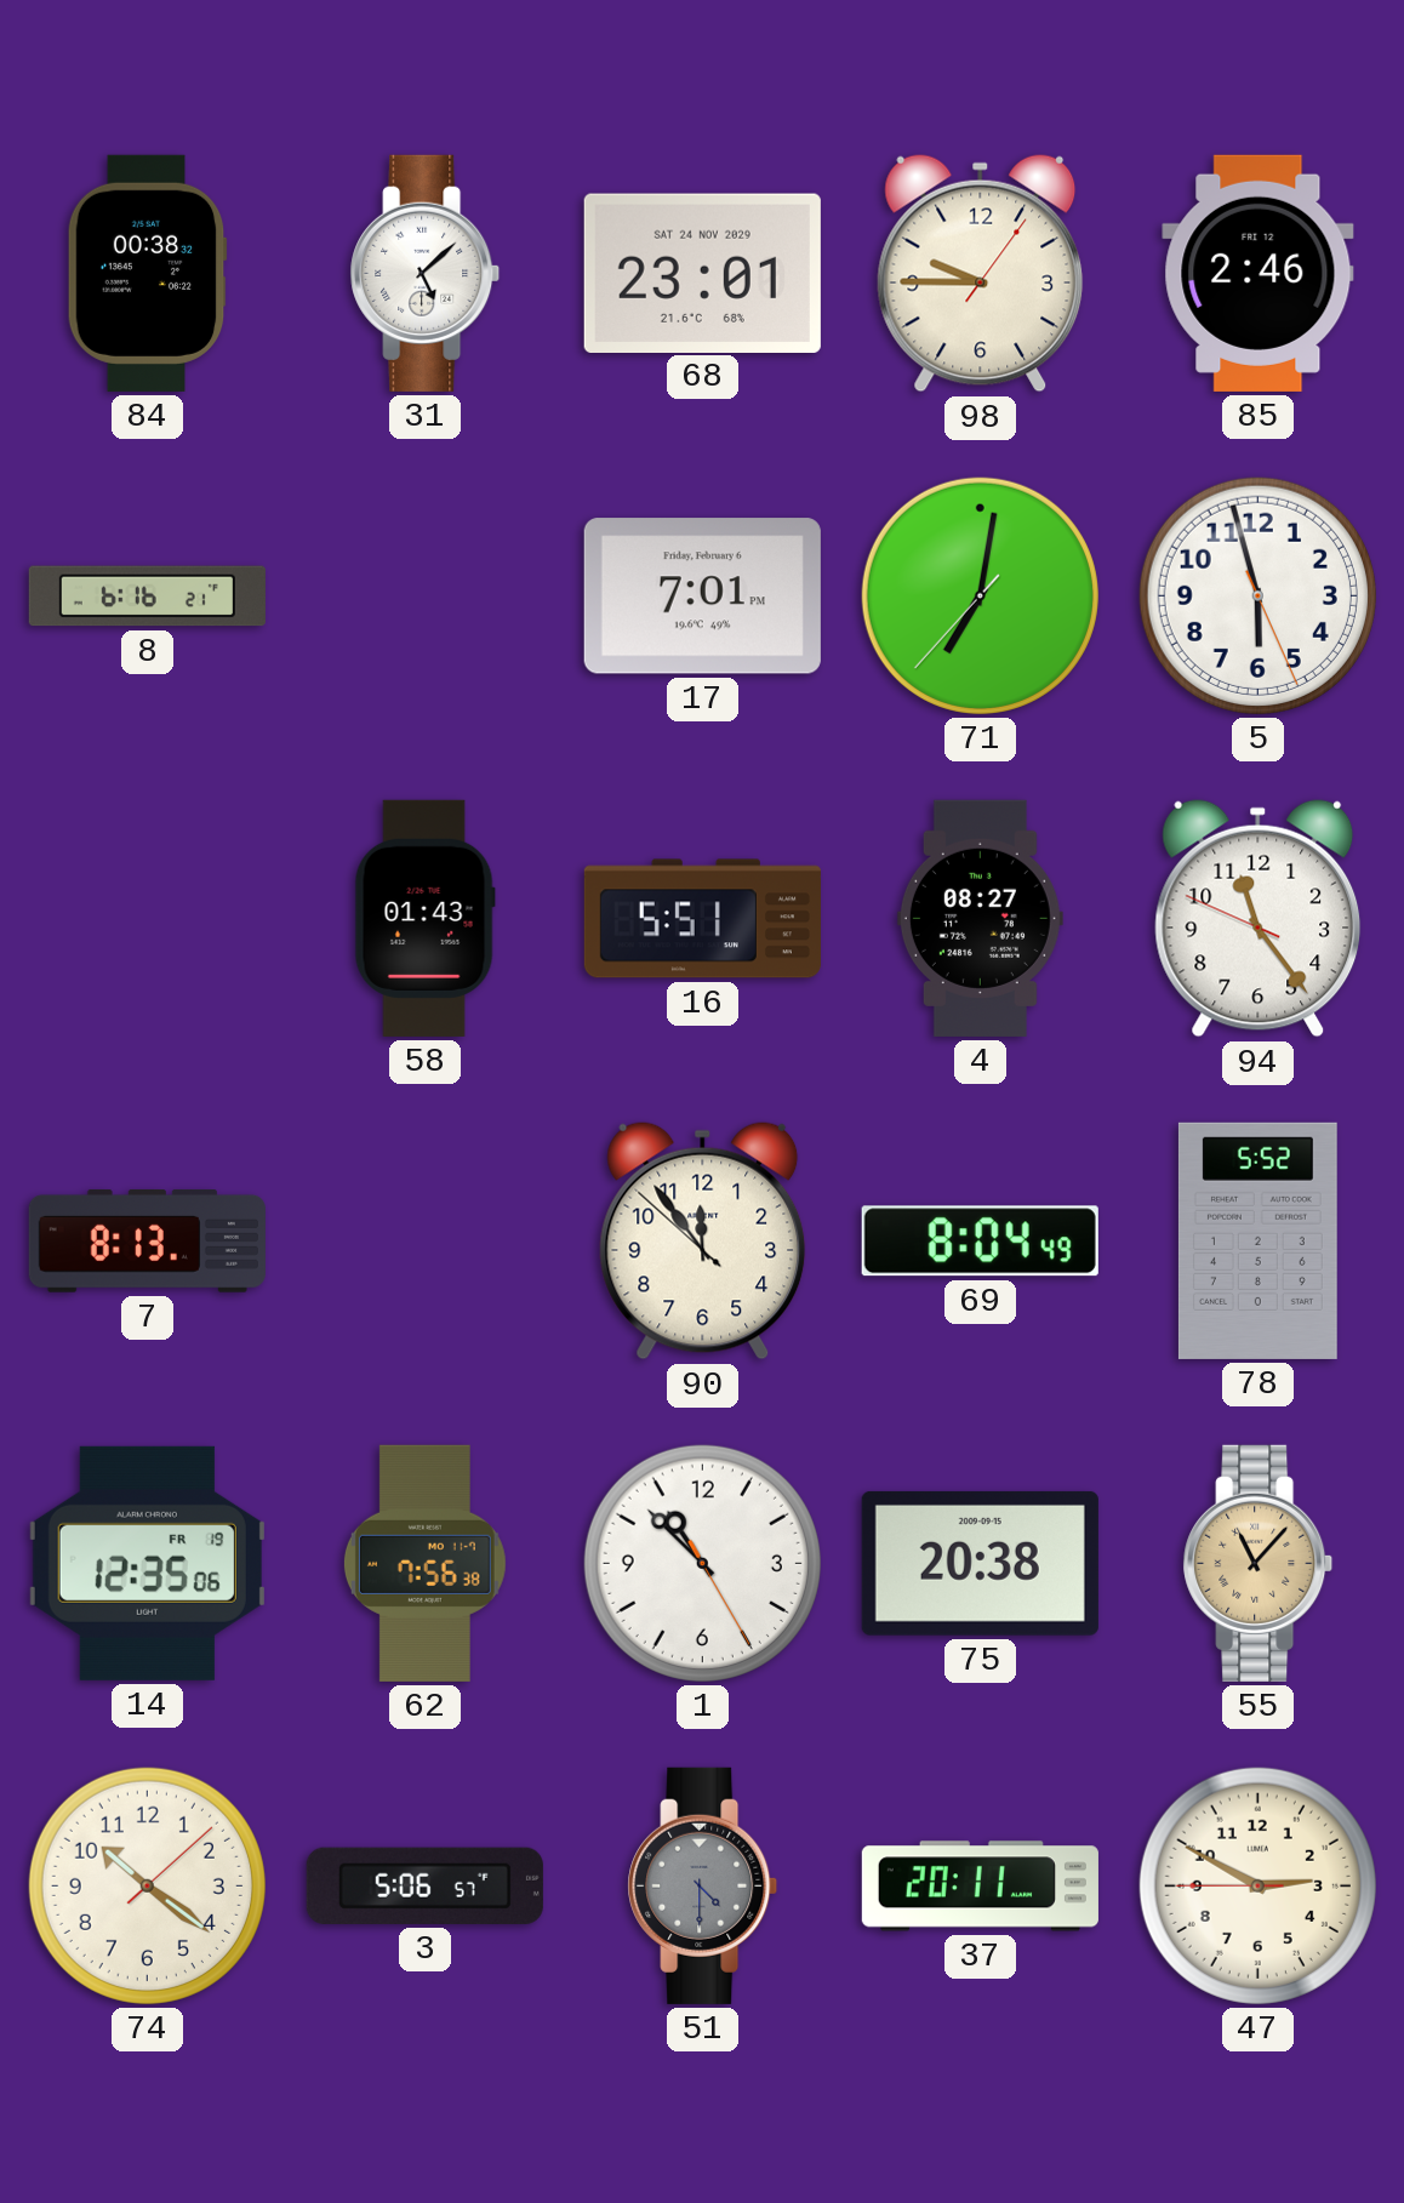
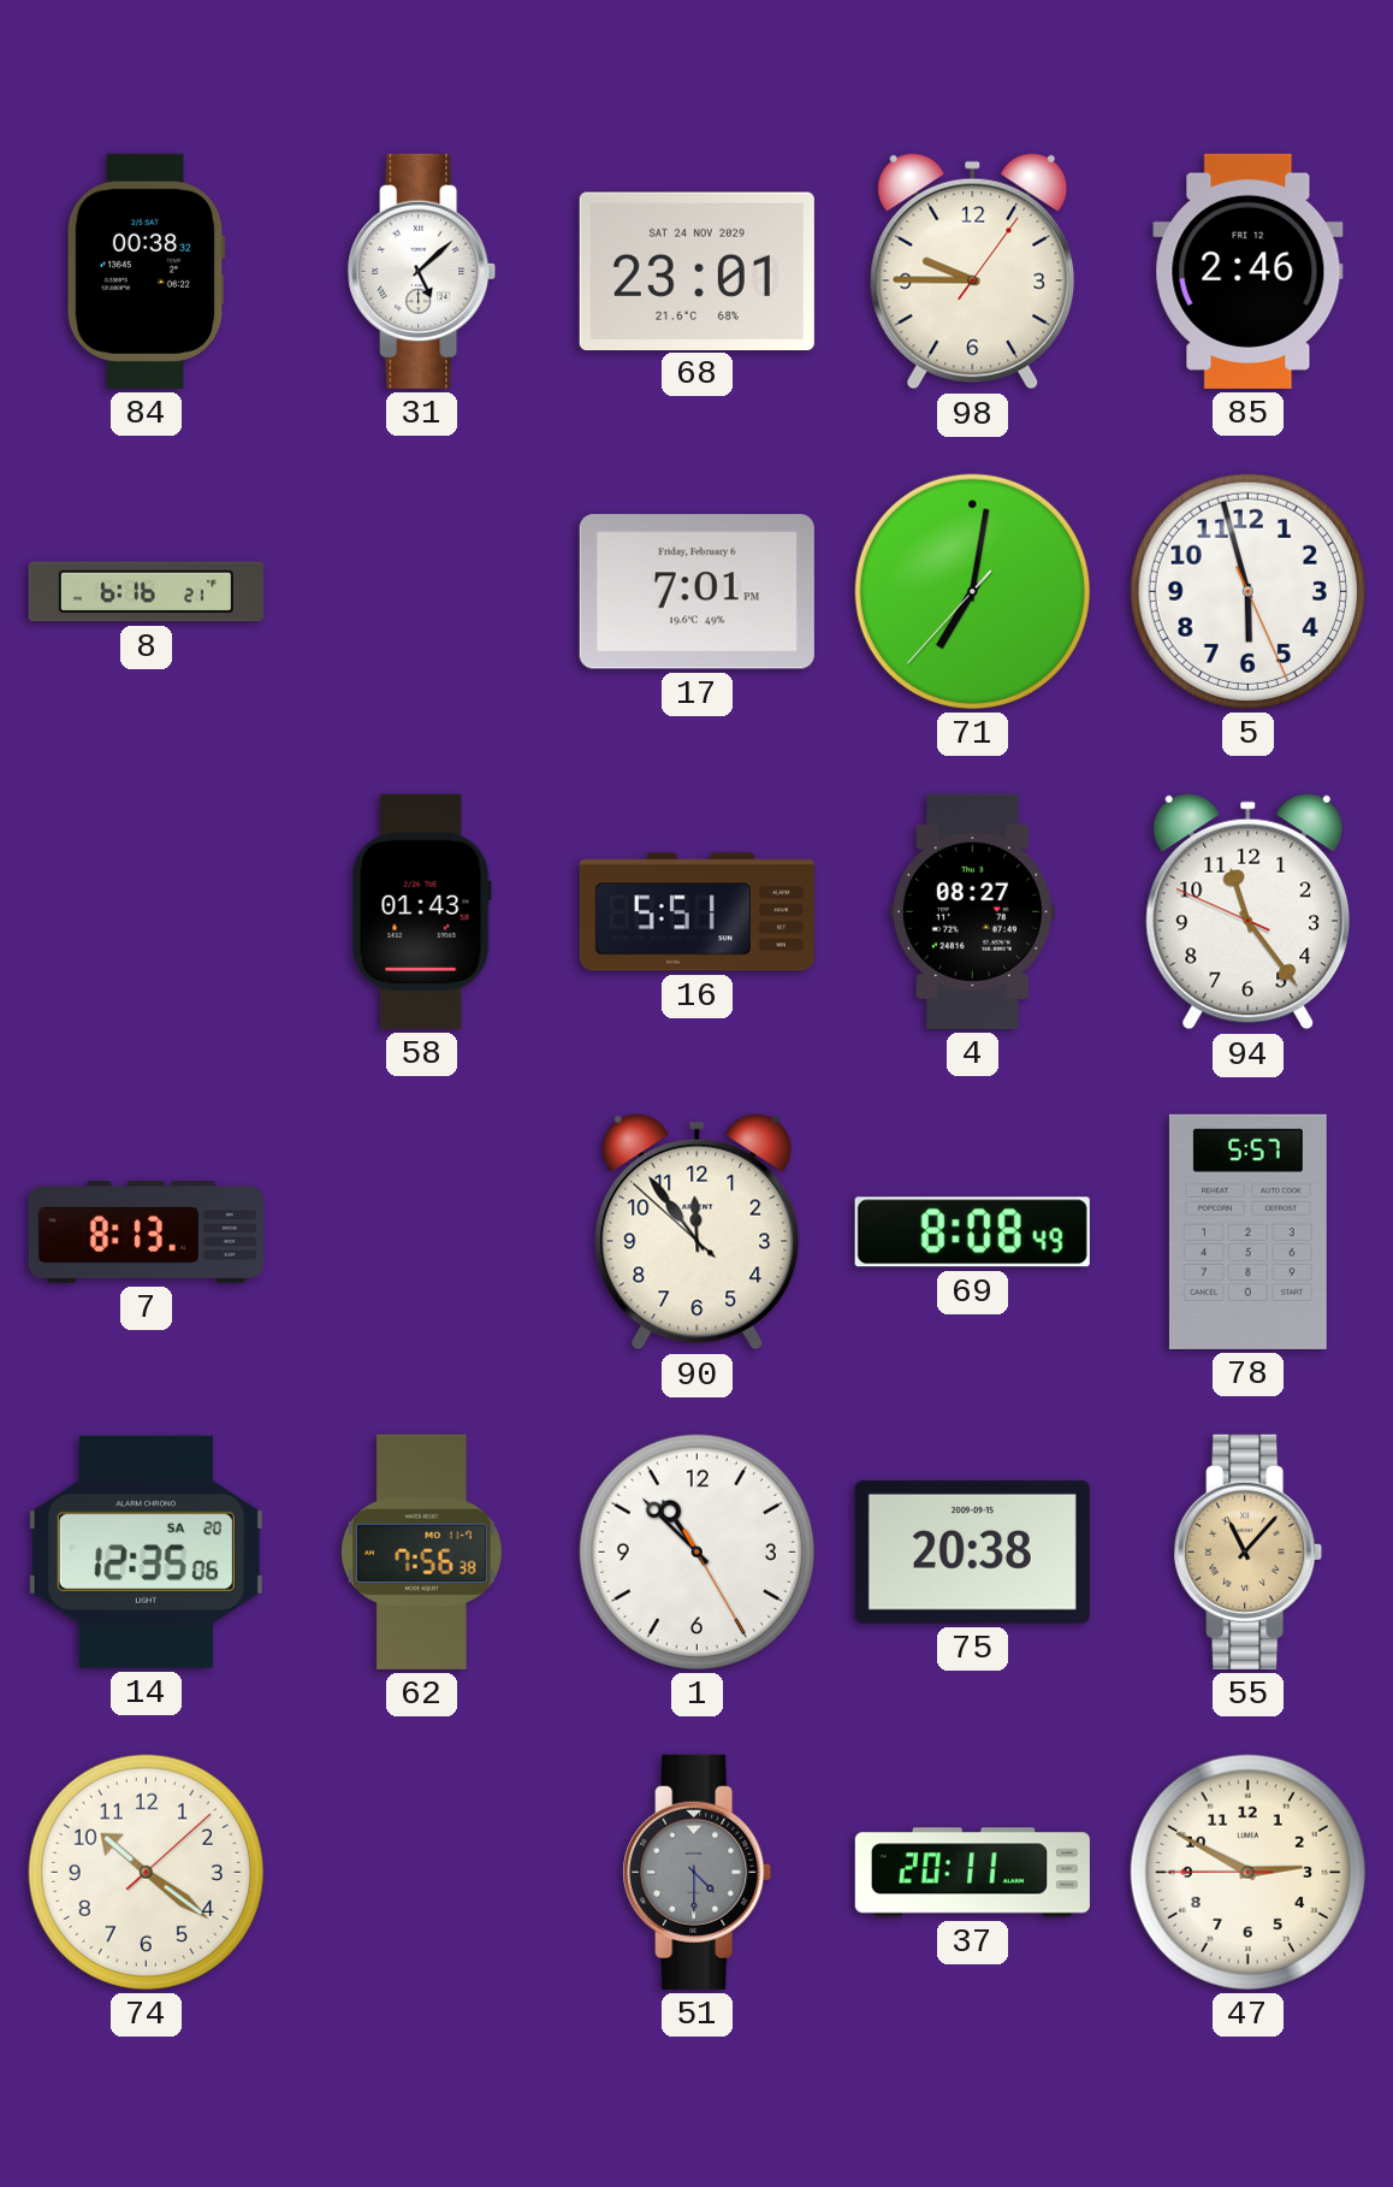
69: 8:04 -> 8:08 (972, 1233)
78: 5:52 -> 5:57 (1247, 1231)
14 date: FR 19 -> SA 20 (146, 1551)
3: 5:06 -> none (424, 1885)
